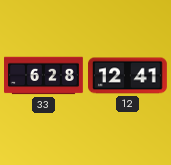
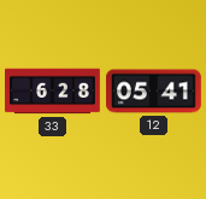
12: 12:41 -> 05:41 (154, 92)
